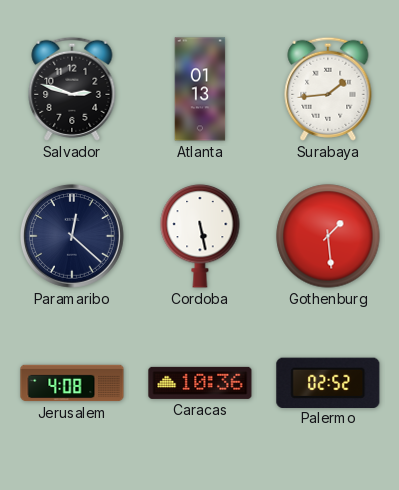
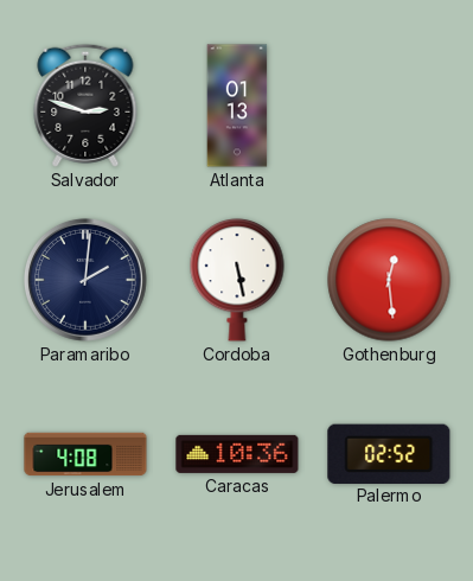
Surabaya: 1:44 -> none (328, 89)
Paramaribo: 12:22 -> 2:01 (85, 280)
Gothenburg: 1:29 -> 12:29 (389, 280)
